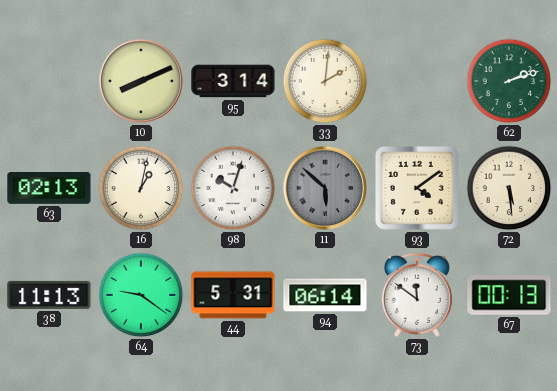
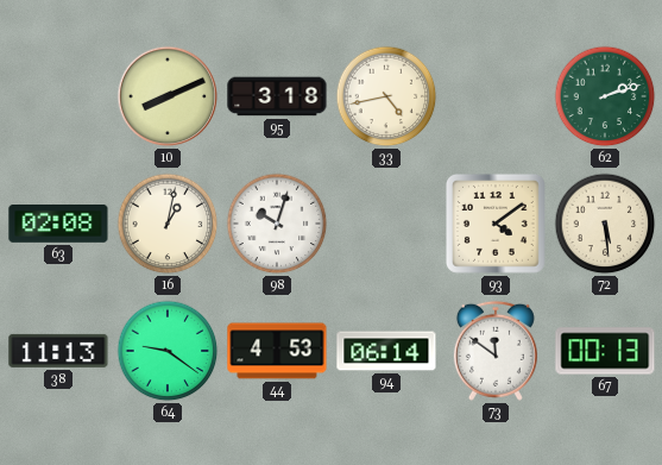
95: 3:14 -> 3:18 (277, 96)
33: 2:01 -> 4:43 (386, 96)
63: 02:13 -> 02:08 (58, 225)
11: 5:52 -> none (325, 188)
44: 5:31 -> 4:53 (277, 351)
